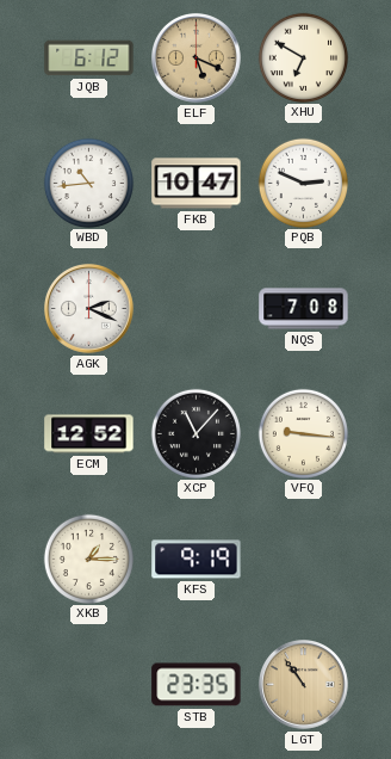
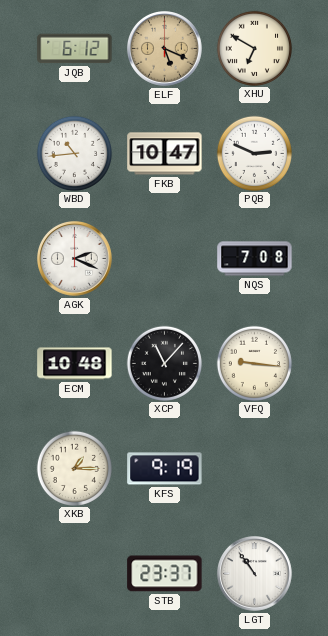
ECM: 12:52 -> 10:48 (75, 364)
STB: 23:35 -> 23:37 (165, 574)
LGT dial: champagne -> white (255, 574)
